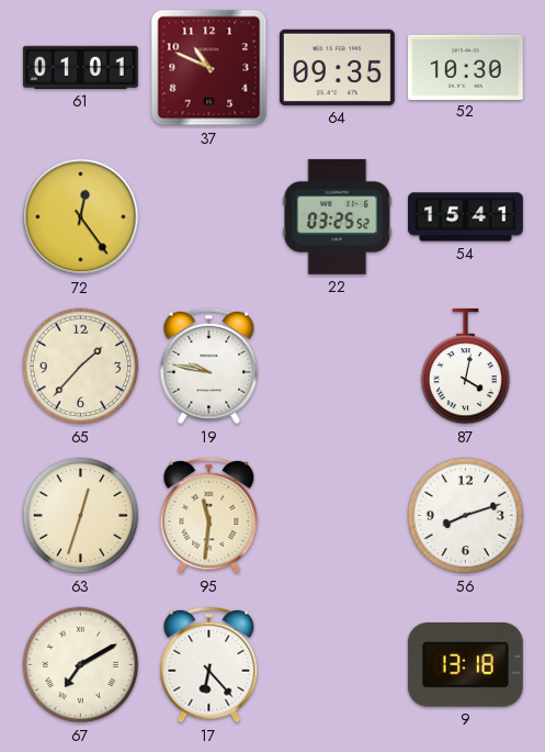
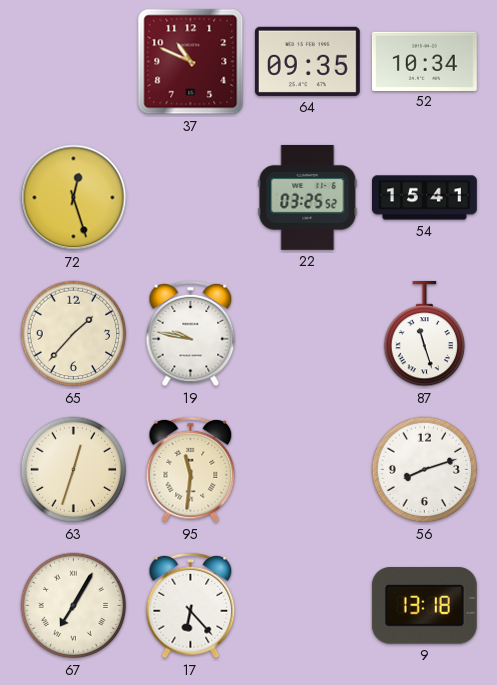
61: 01:01 -> none (80, 67)
52: 10:30 -> 10:34 (424, 61)
72: 12:24 -> 12:27 (74, 198)
87: 4:02 -> 11:27 (425, 334)
67: 7:10 -> 7:05 (74, 606)
